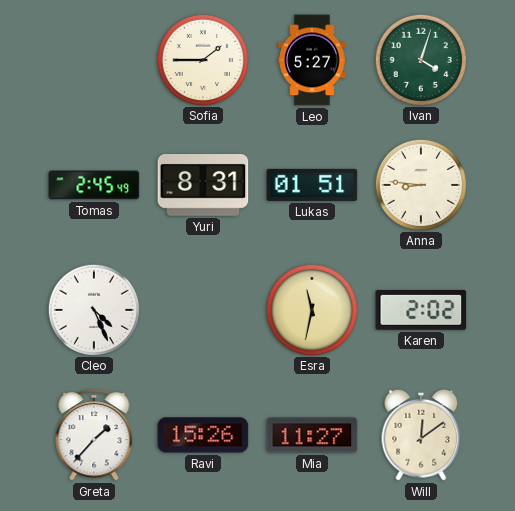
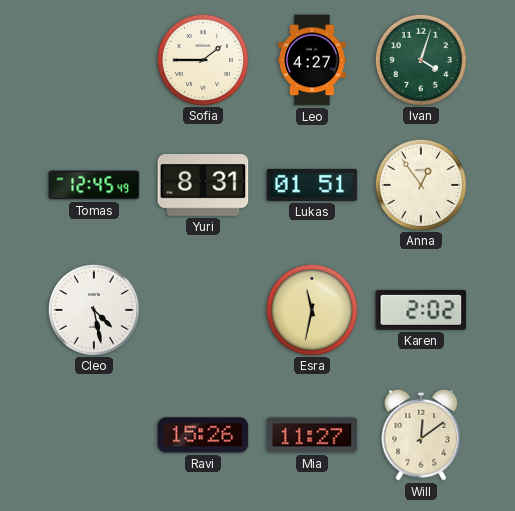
Leo: 5:27 -> 4:27 (312, 60)
Tomas: 2:45 -> 12:45 (94, 185)
Anna: 8:46 -> 12:54 (420, 184)
Cleo: 4:26 -> 4:28 (93, 309)
Greta: 1:37 -> none (94, 435)
